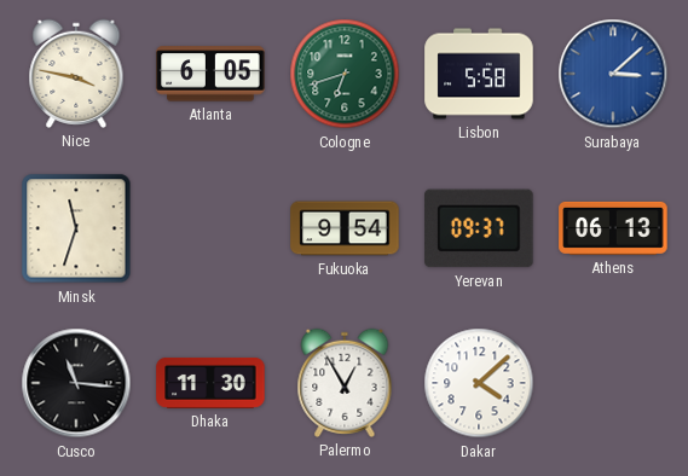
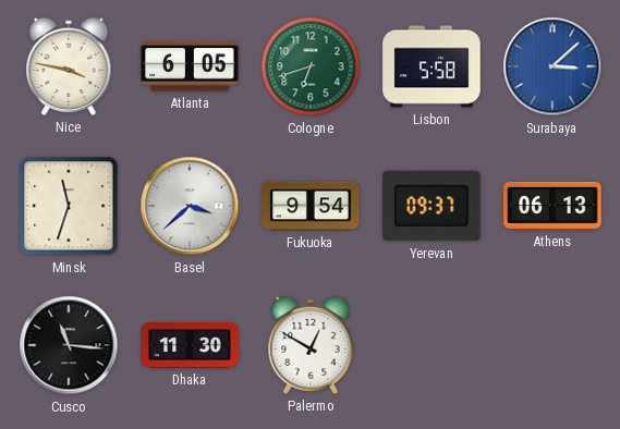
Basel: none -> 3:38 (190, 206)
Palermo: 12:55 -> 12:50 (311, 345)
Dakar: 4:08 -> none (479, 383)
